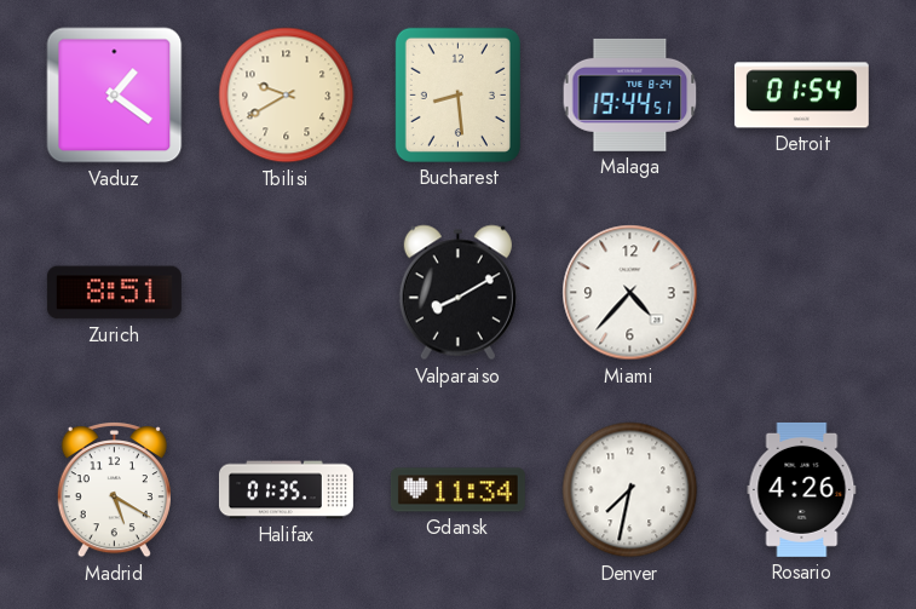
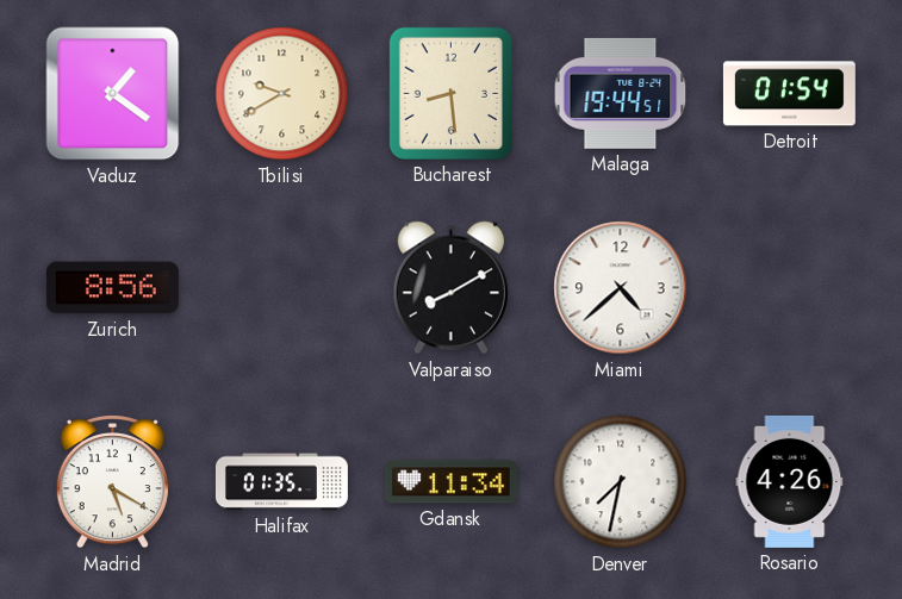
Zurich: 8:51 -> 8:56 (112, 288)
Miami: 4:37 -> 4:38 (621, 288)
